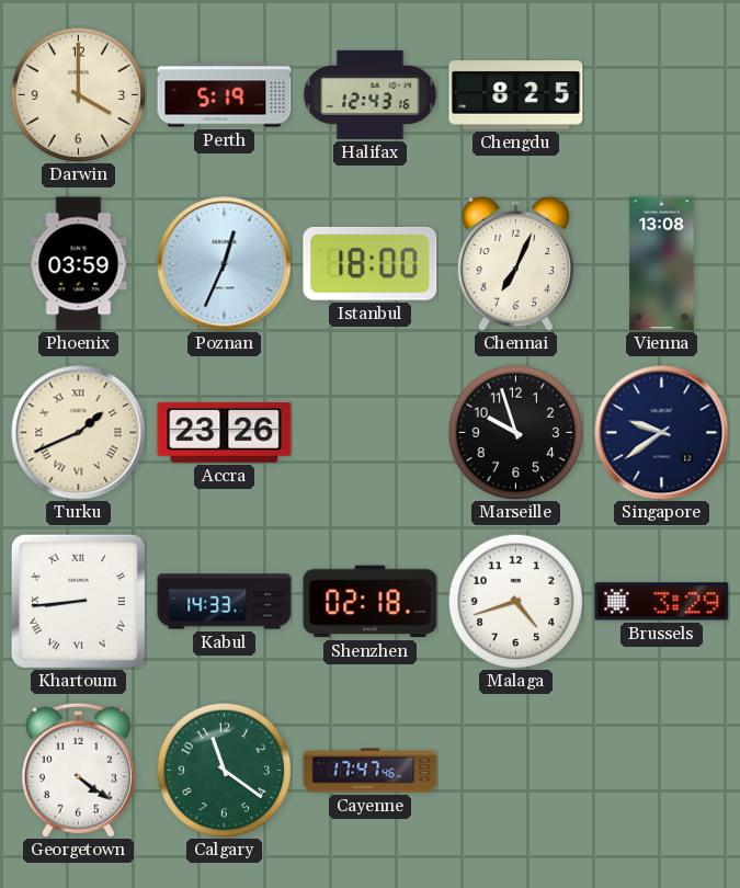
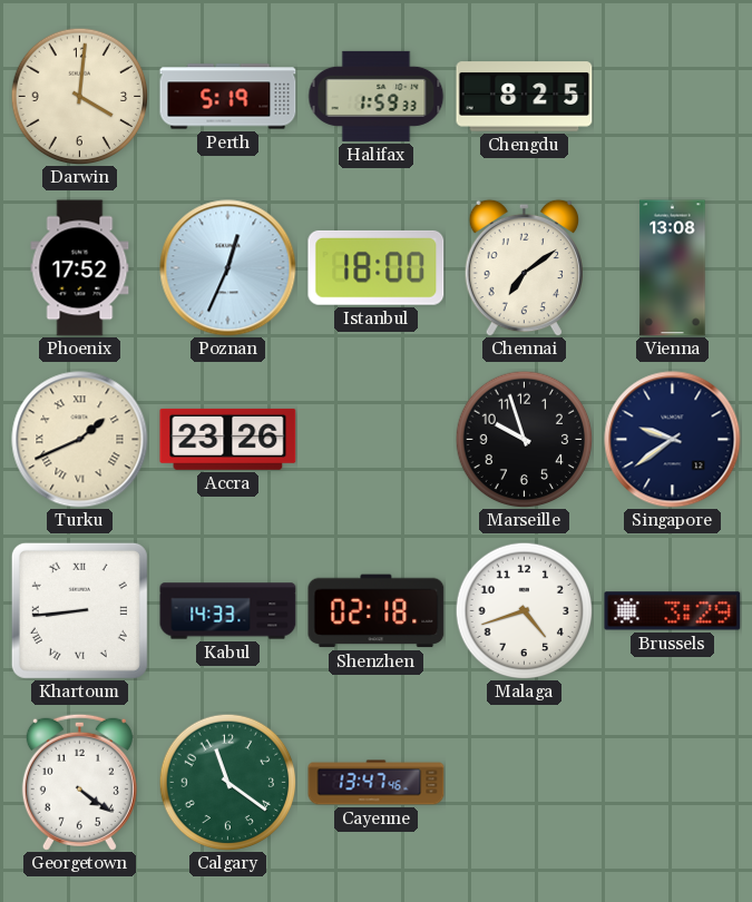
Darwin: 4:00 -> 4:01 (79, 96)
Halifax: 12:43 -> 1:59 (377, 96)
Phoenix: 03:59 -> 17:52 (80, 268)
Chennai: 7:04 -> 7:09 (524, 267)
Cayenne: 17:47 -> 13:47 (377, 783)
